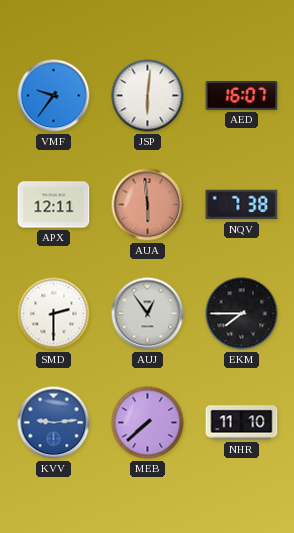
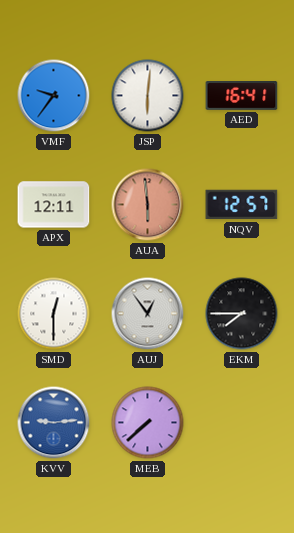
AED: 16:07 -> 16:41 (242, 96)
NQV: 7:38 -> 12:57 (242, 205)
SMD: 2:30 -> 12:30 (54, 314)
NHR: 11:10 -> none (242, 423)
